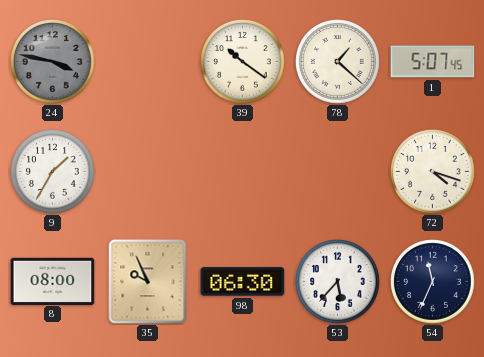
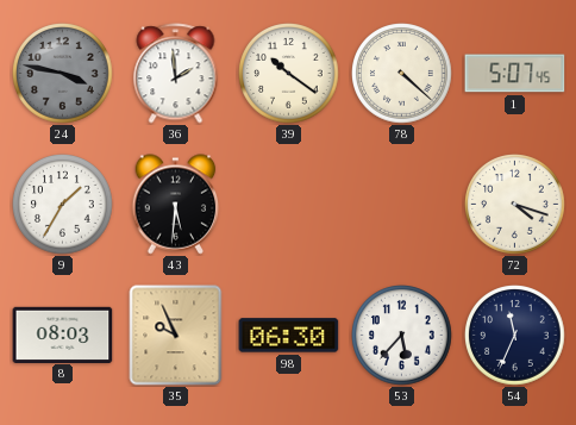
36: none -> 1:59 (176, 74)
78: 1:22 -> 4:22 (402, 74)
43: none -> 5:31 (176, 205)
8: 08:00 -> 08:03 (63, 335)
